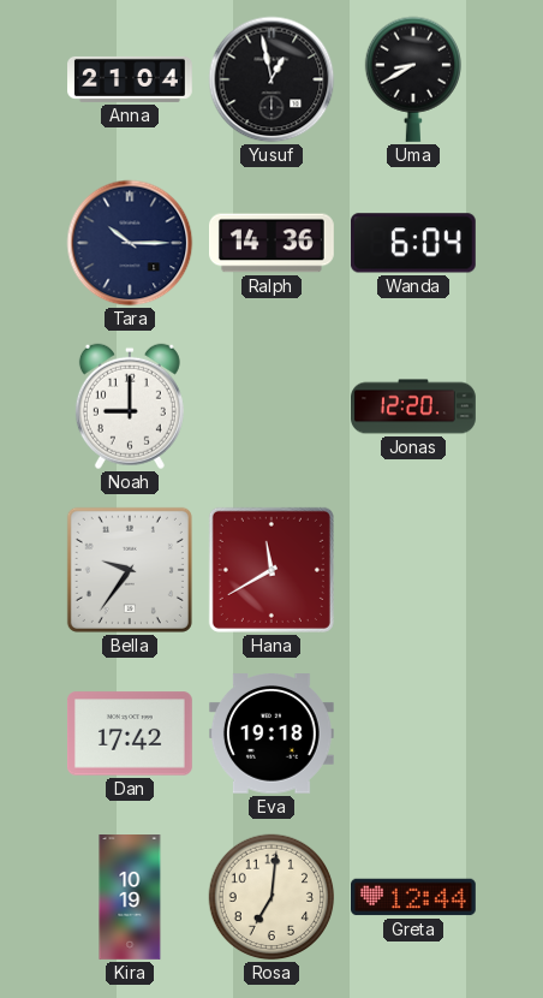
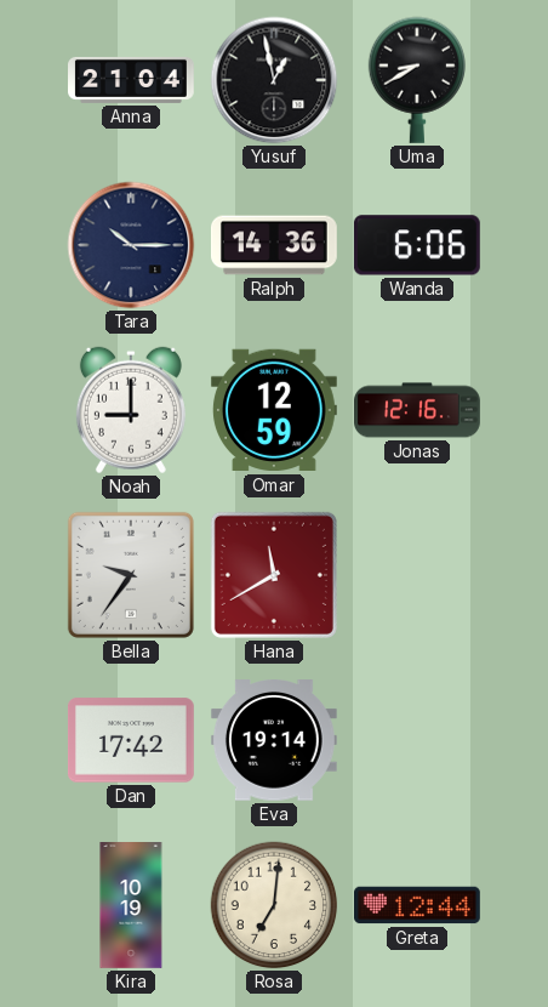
Wanda: 6:04 -> 6:06 (417, 245)
Omar: none -> 12:59 (274, 410)
Jonas: 12:20 -> 12:16 (418, 410)
Eva: 19:18 -> 19:14 (274, 740)
